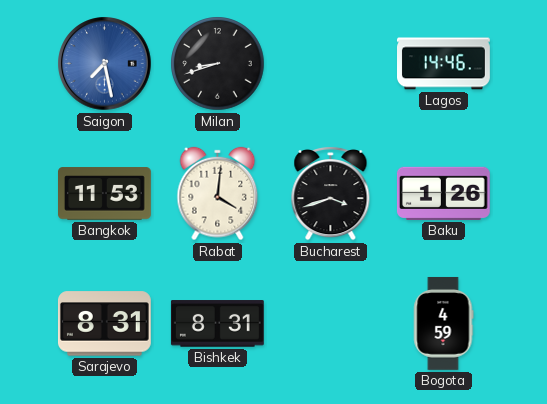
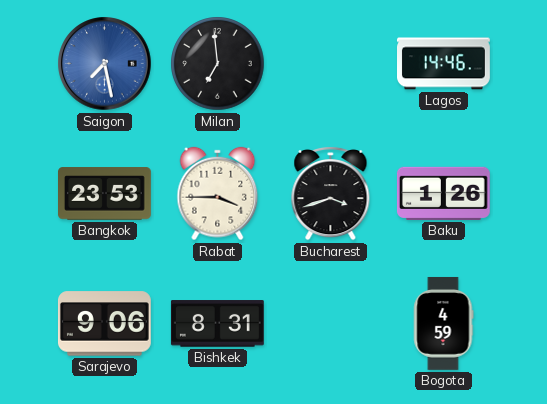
Milan: 8:42 -> 6:59 (218, 64)
Bangkok: 11:53 -> 23:53 (105, 194)
Rabat: 4:01 -> 3:45 (218, 194)
Sarajevo: 8:31 -> 9:06 (104, 324)
